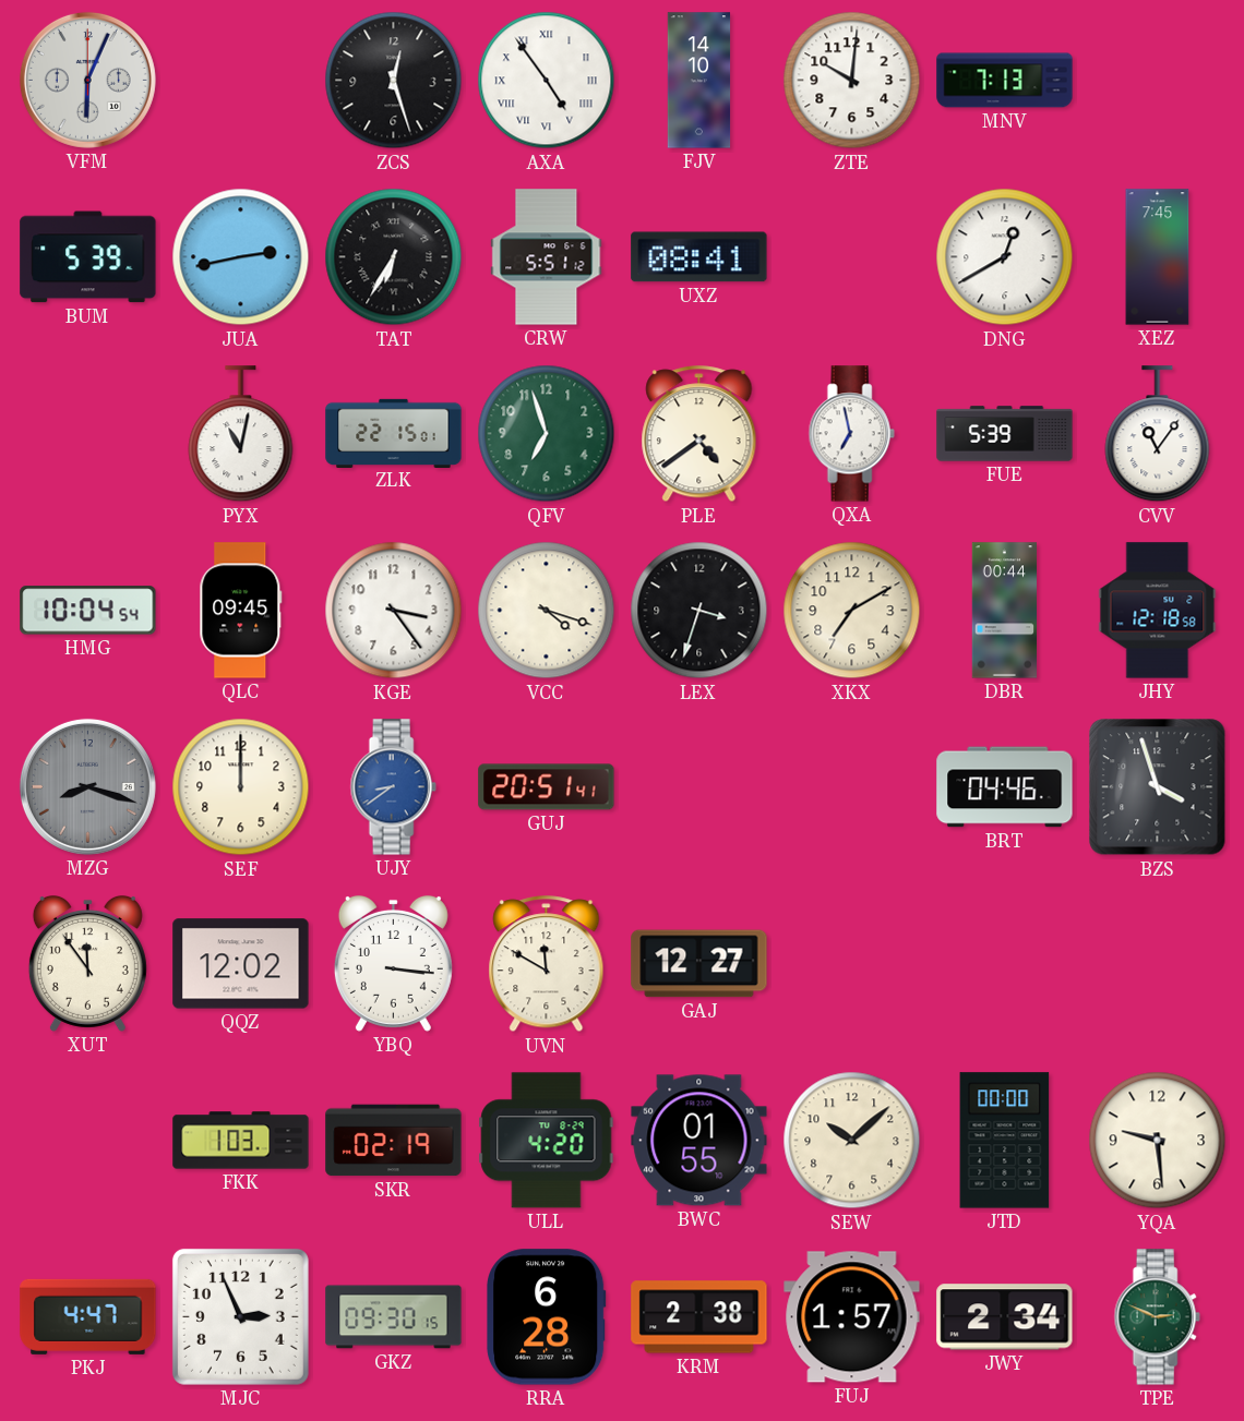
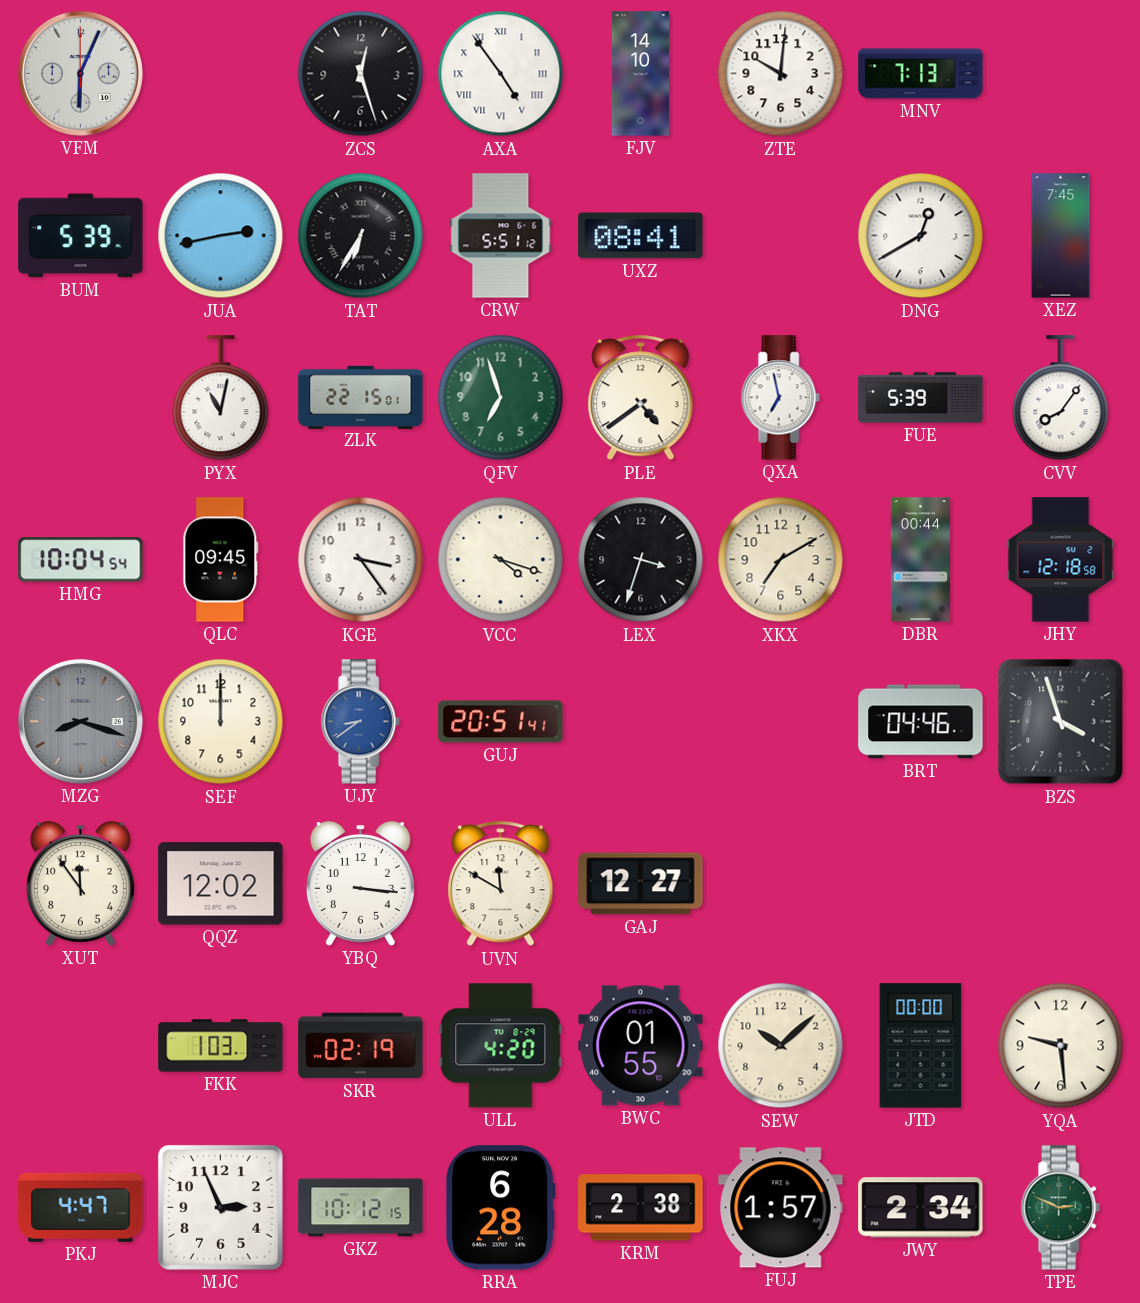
CVV: 11:06 -> 8:06 (1061, 398)
GKZ: 09:30 -> 10:12 (361, 1208)
